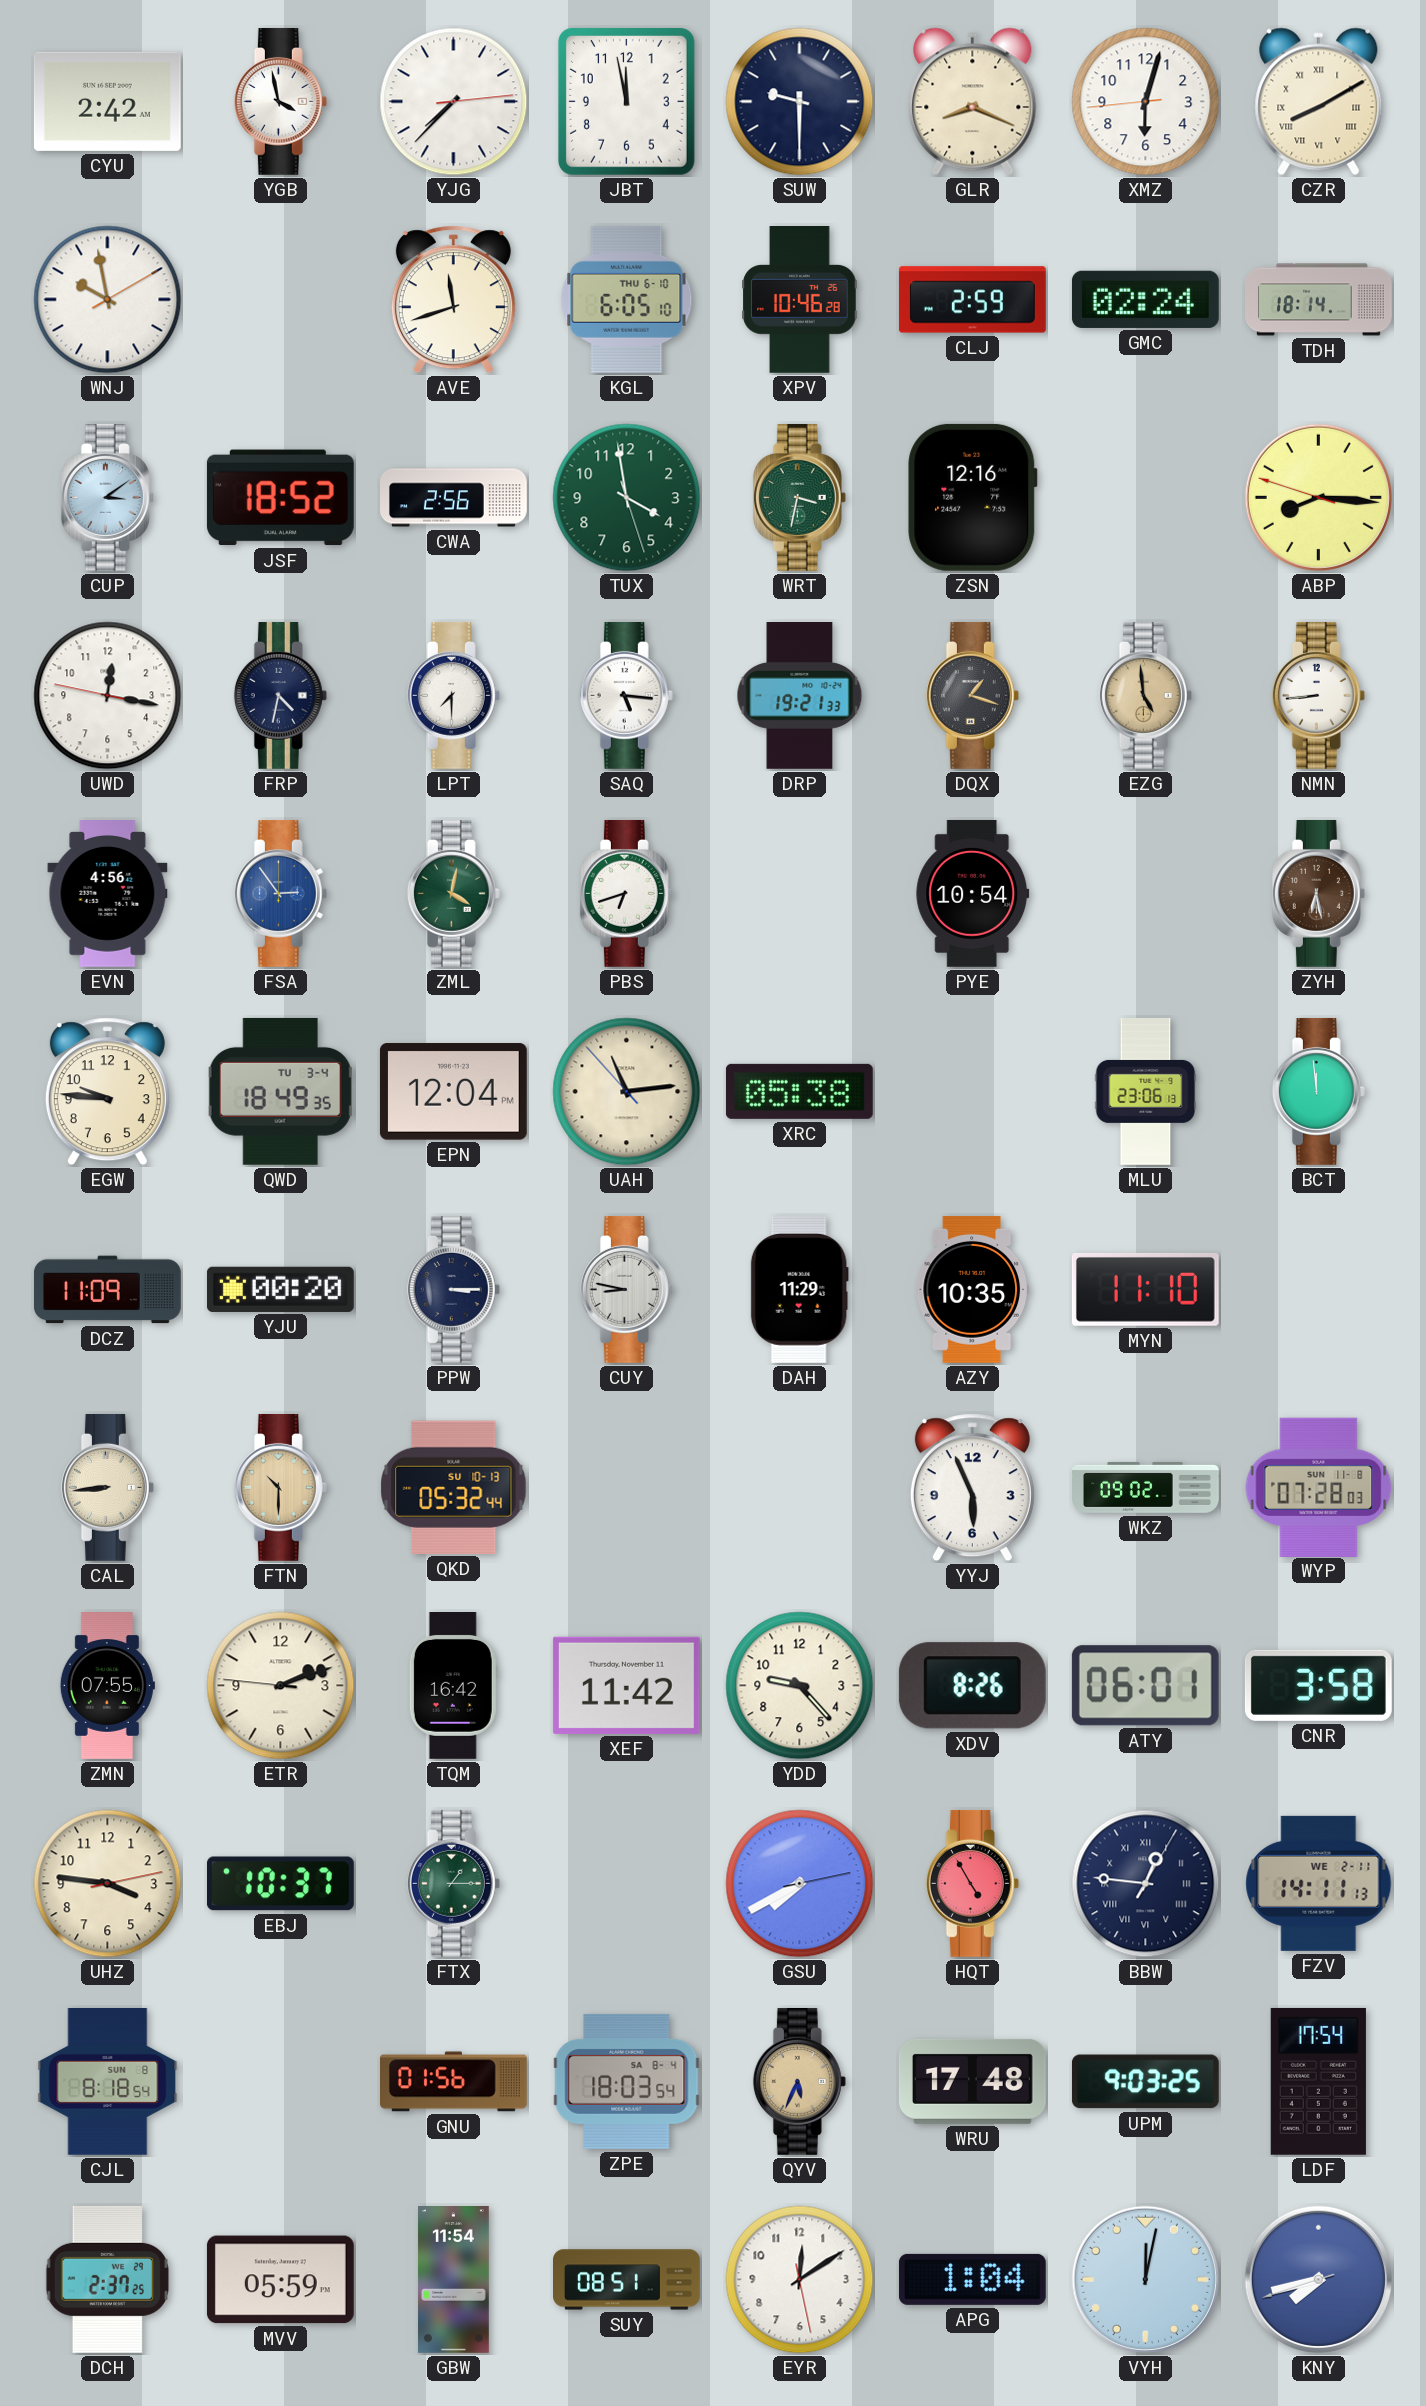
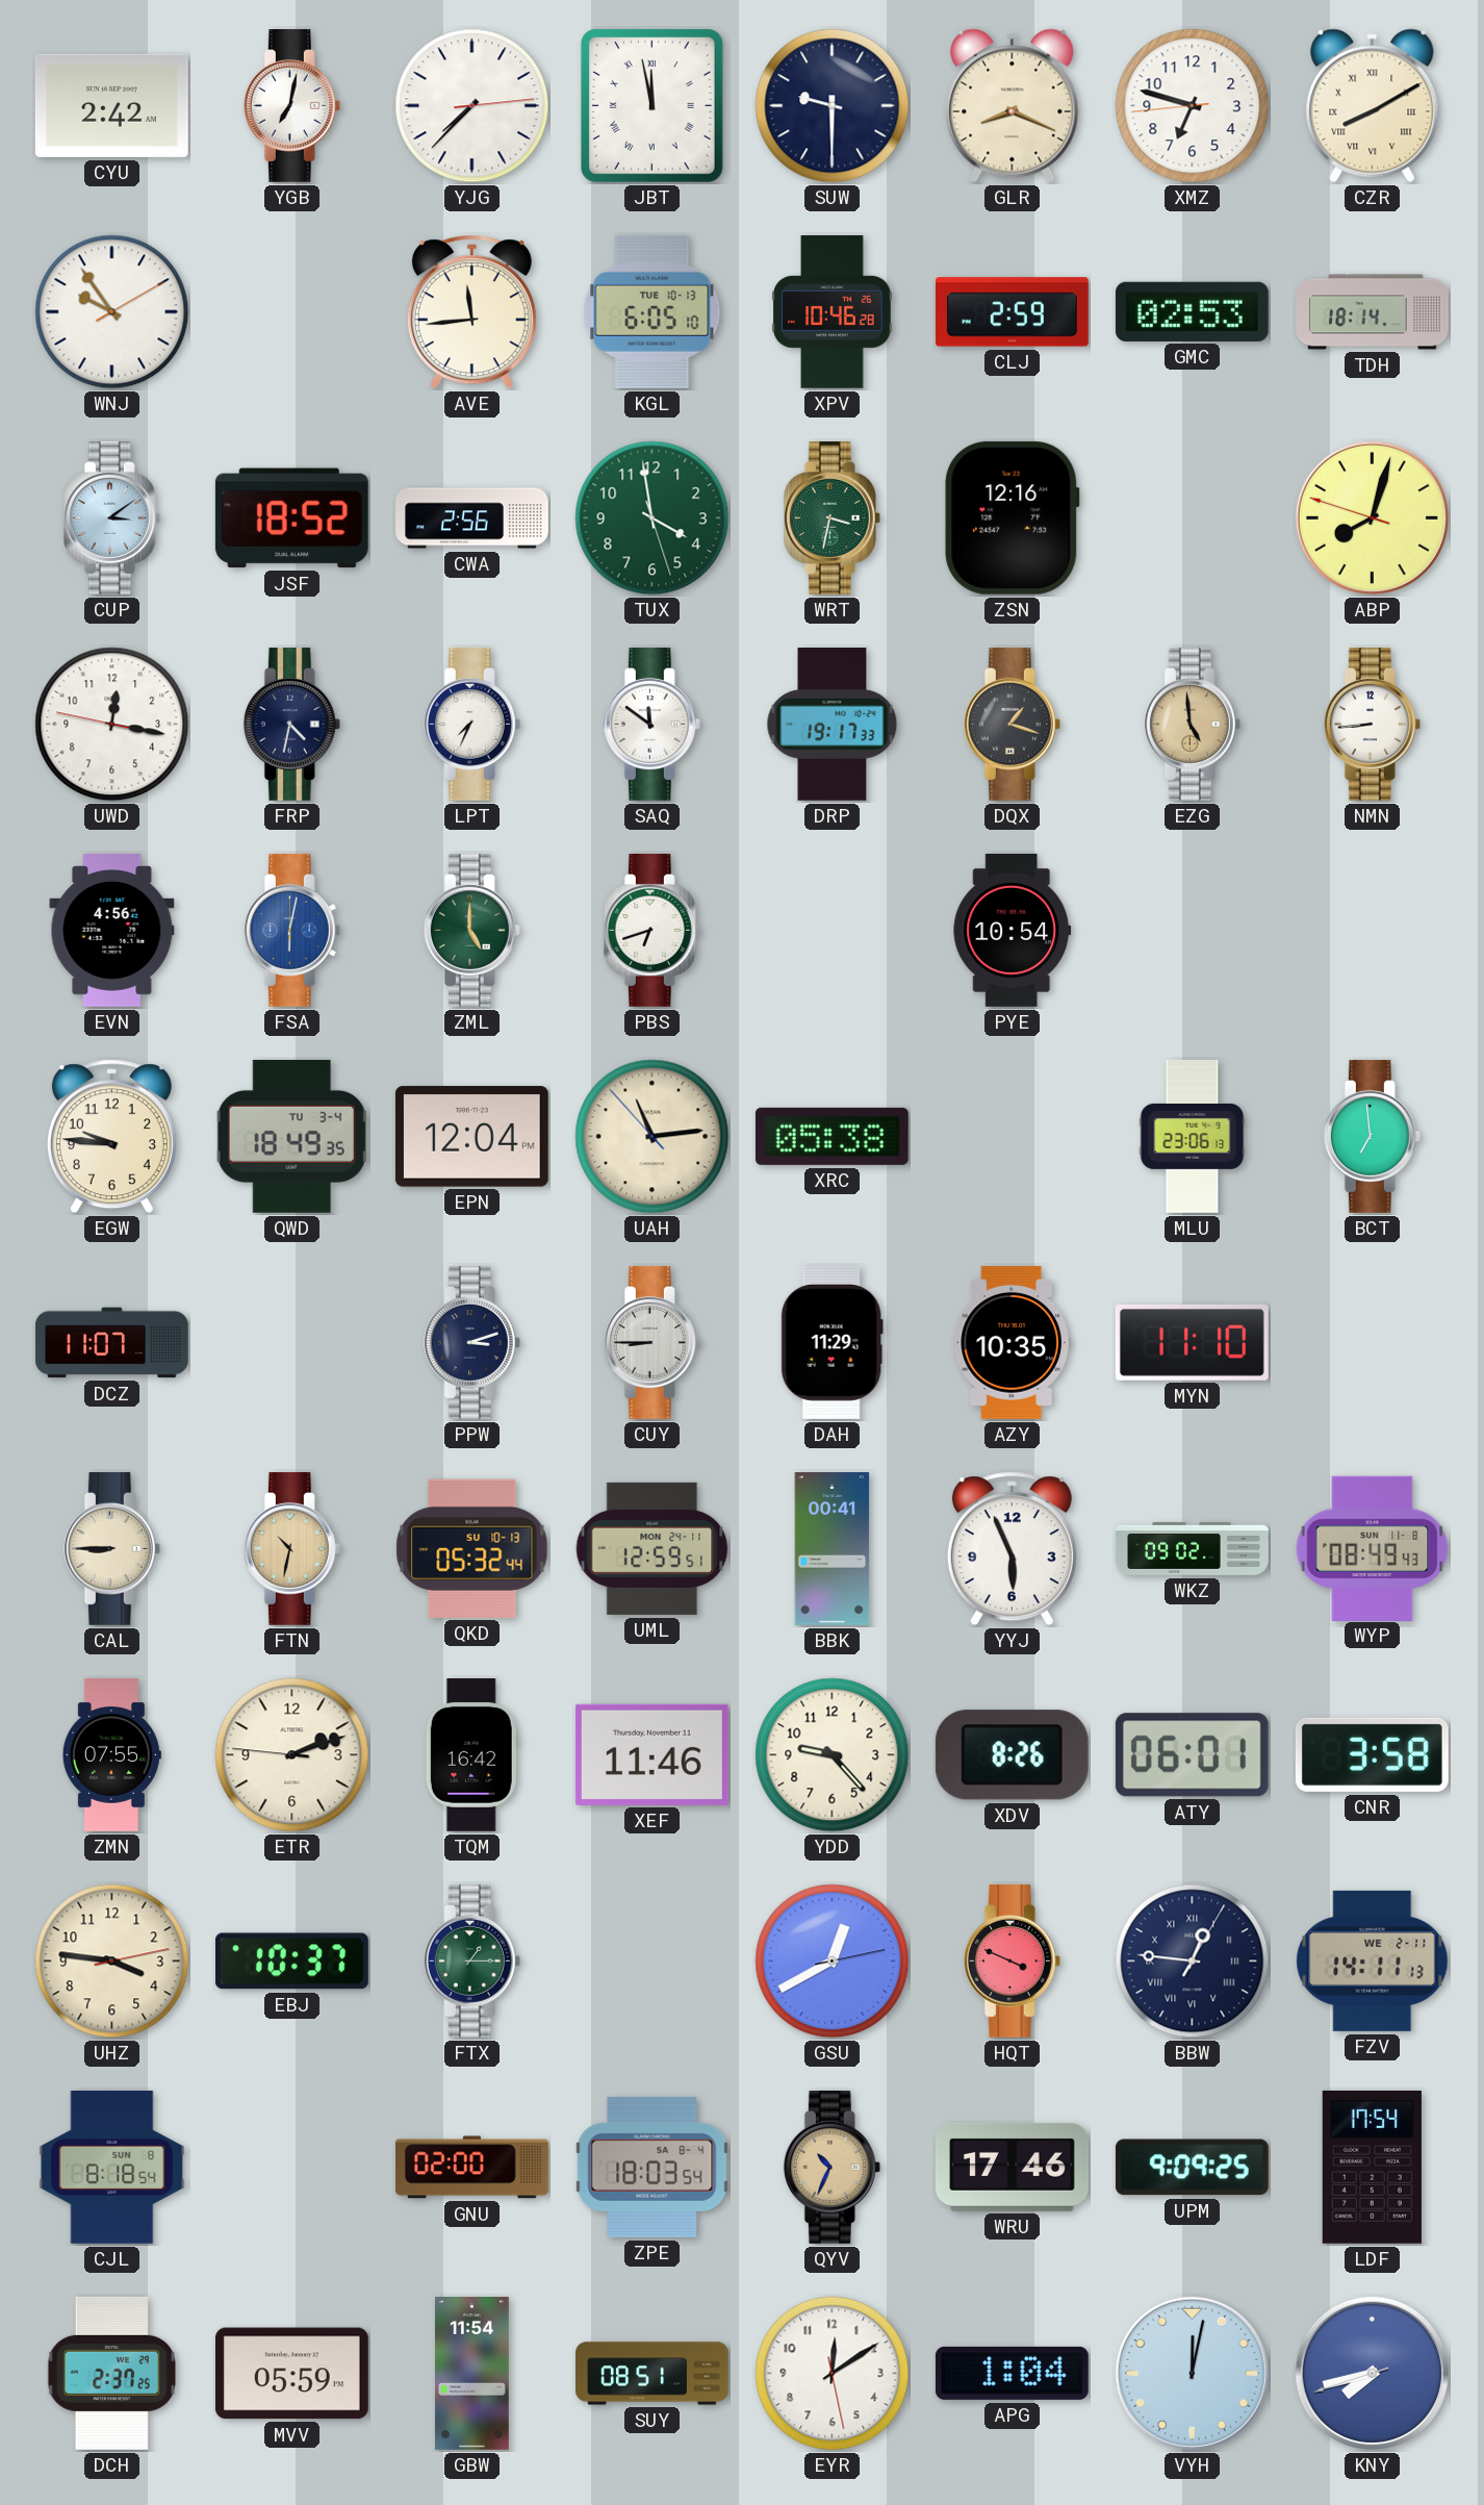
YGB: 3:58 -> 7:02 (291, 105)
JBT numerals: Arabic -> Roman (651, 105)
XMZ: 6:02 -> 6:47 (1193, 106)
WNJ: 9:58 -> 9:54 (112, 312)
AVE: 11:42 -> 11:44 (471, 312)
KGL date: THU 6-10 -> TUE 10-13 (653, 311)
GMC: 02:24 -> 02:53 (1192, 311)
ABP: 8:15 -> 8:02 (1372, 517)
LPT: 7:30 -> 7:34 (471, 724)
SAQ: 5:16 -> 11:51 (651, 724)
DRP: 19:21 -> 19:17 (833, 725)
FSA: 2:54 -> 6:02 (291, 930)
ZML: 4:02 -> 5:00 (471, 930)
ZYH: 6:28 -> none (1318, 893)
BCT: 11:59 -> 6:59 (1372, 1136)
DCZ: 11:09 -> 11:07 (112, 1343)
YJU: 00:20 -> none (280, 1289)
PPW: 3:15 -> 3:12 (471, 1342)
CUY: 8:47 -> 8:45 (651, 1342)
CAL: 8:44 -> 8:45 (111, 1548)
FTN: 10:30 -> 10:32 (291, 1548)
UML: none -> 12:59 (653, 1548)
BBK: none -> 00:41 (833, 1549)
WYP: 07:28 -> 08:49 (1373, 1548)
XEF: 11:42 -> 11:46 (651, 1754)
GSU: 7:40 -> 12:40 (833, 1962)
HQT: 4:55 -> 3:49 (1012, 1960)
GNU: 01:56 -> 02:00 (472, 2168)
QYV: 5:34 -> 10:34 (831, 2167)
WRU: 17:48 -> 17:46 (1012, 2167)
UPM: 9:03 -> 9:09 (1192, 2168)
